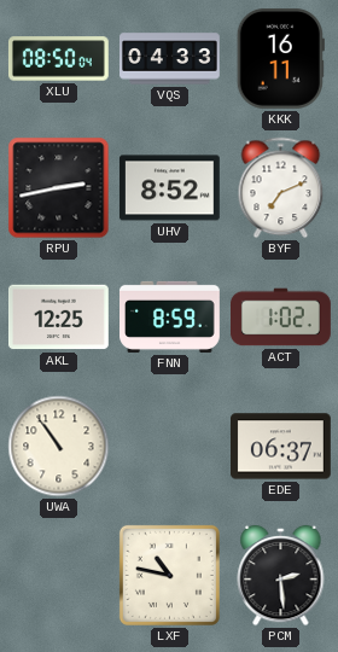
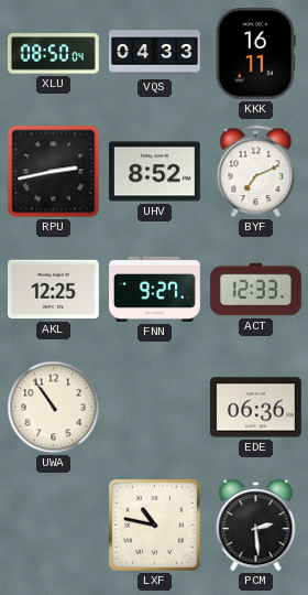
FNN: 8:59 -> 9:27 (155, 289)
ACT: 1:02 -> 12:33 (256, 290)
EDE: 06:37 -> 06:36 (256, 408)
